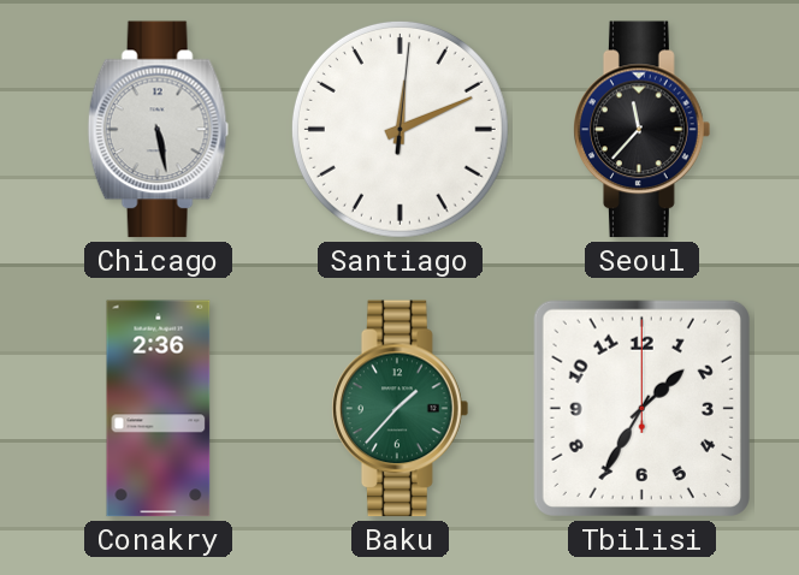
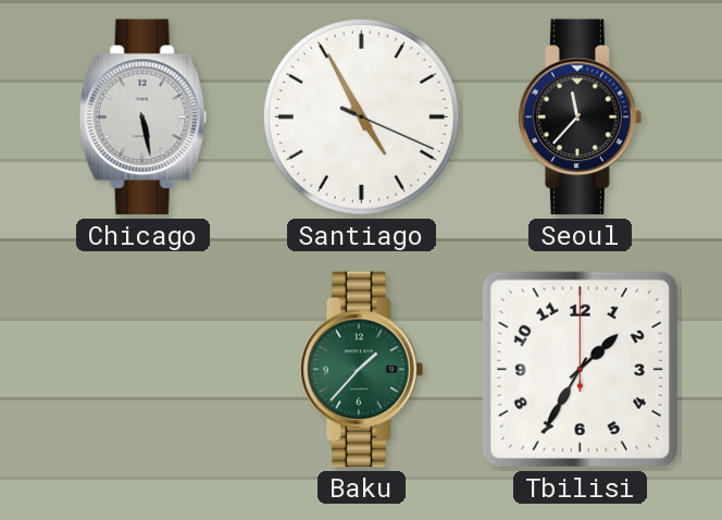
Santiago: 12:11 -> 4:55 (361, 116)
Conakry: 2:36 -> none (159, 409)
